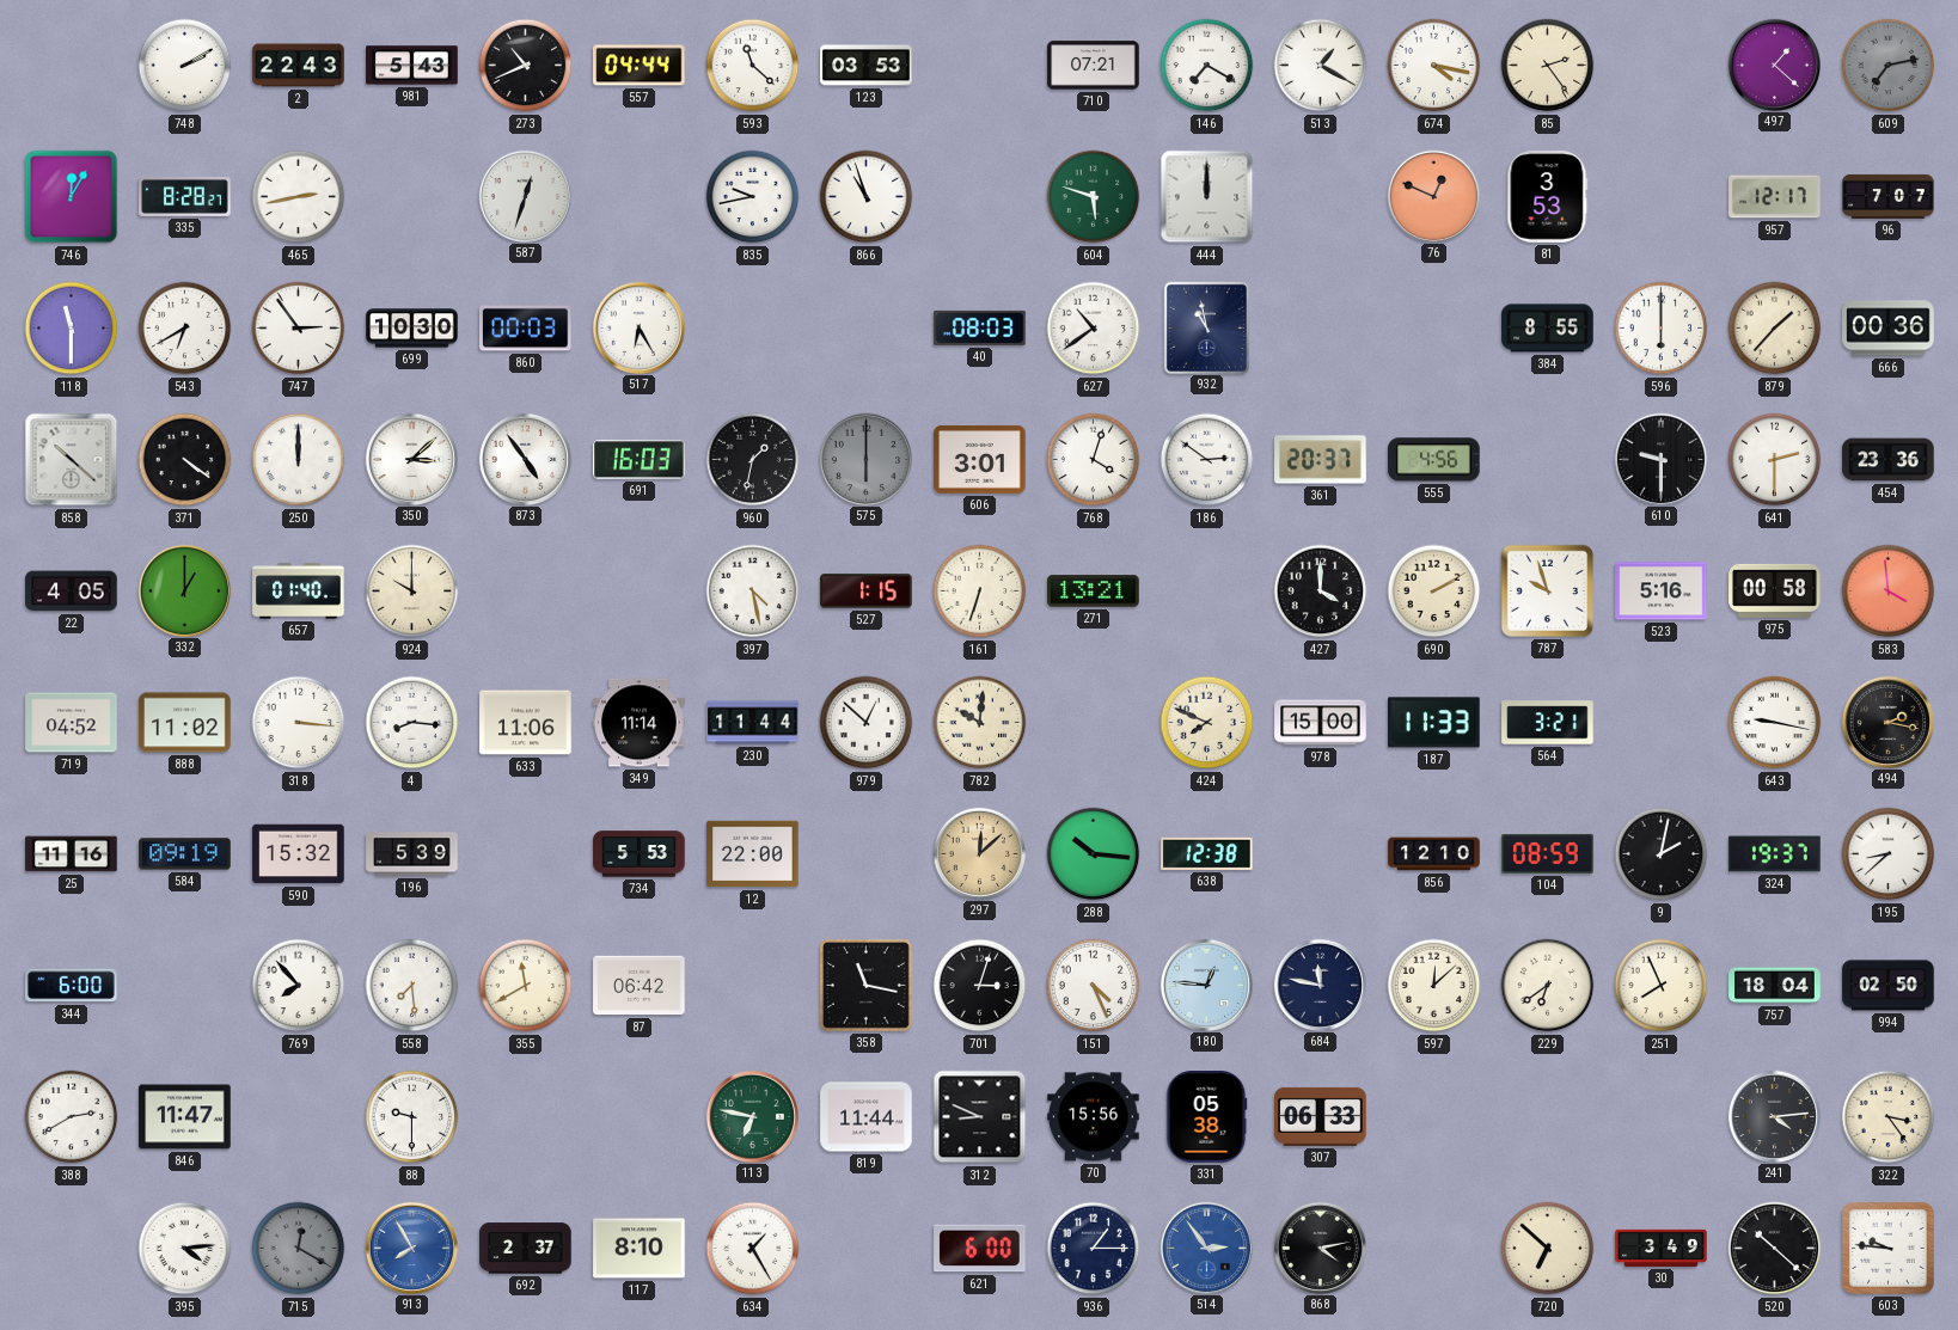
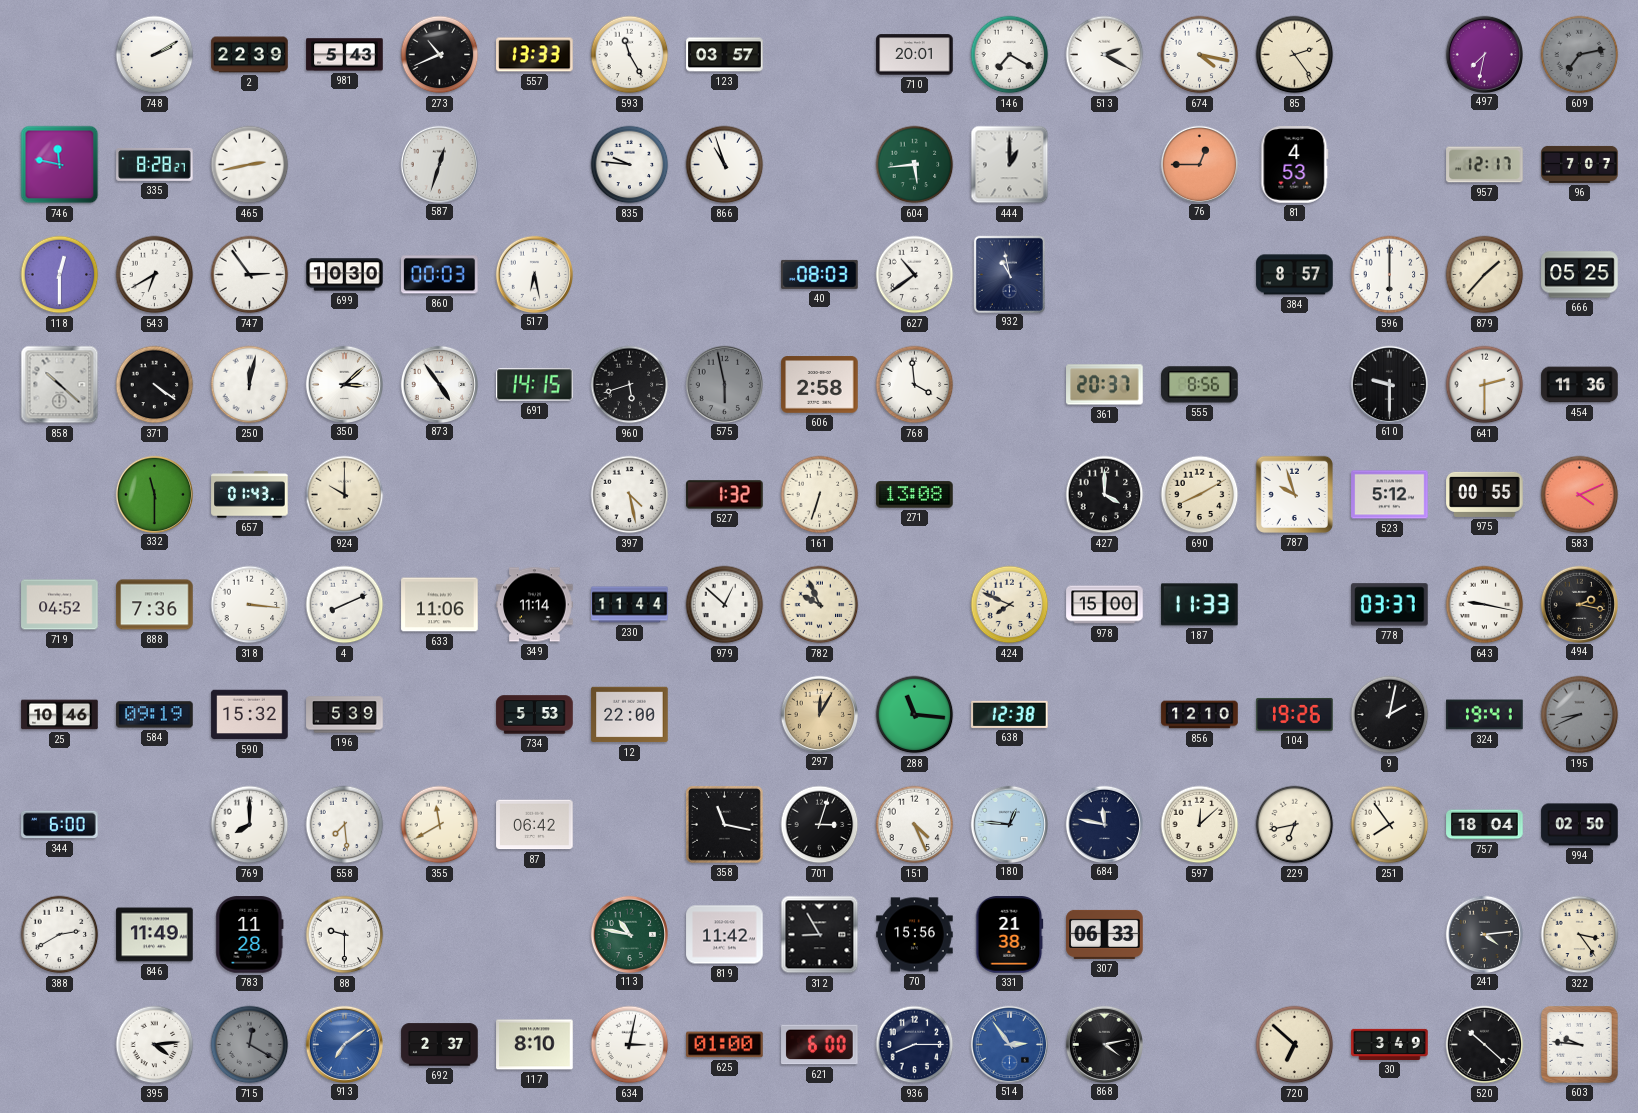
2: 22:43 -> 22:39 (250, 55)
557: 04:44 -> 13:33 (535, 55)
593: 11:22 -> 11:25 (630, 55)
123: 03:53 -> 03:57 (725, 55)
710: 07:21 -> 20:01 (915, 55)
513: 1:20 -> 2:20 (1105, 55)
497: 1:22 -> 7:32 (1484, 54)
746: 12:05 -> 11:47 (60, 165)
835: 9:43 -> 9:46 (630, 165)
604: 5:48 -> 5:44 (915, 165)
444: 12:00 -> 1:00 (1010, 165)
76: 12:49 -> 12:45 (1199, 164)
81: 3:53 -> 4:53 (1295, 165)
118: 11:30 -> 12:30 (60, 275)
517: 6:25 -> 6:28 (534, 274)
384: 8:55 -> 8:57 (1295, 275)
666: 00:36 -> 05:25 (1580, 275)
250: 12:00 -> 12:02 (250, 385)
691: 16:03 -> 14:15 (535, 385)
960: 1:32 -> 5:42 (630, 385)
575: 6:00 -> 5:58 (724, 384)
606: 3:01 -> 2:58 (820, 385)
768: 4:03 -> 3:59 (915, 385)
186: 2:51 -> none (1207, 460)
555: 4:56 -> 8:56 (1200, 385)
454: 23:36 -> 11:36 (1580, 385)
22: 4:05 -> none (72, 592)
332: 1:00 -> 11:30 (154, 494)
657: 01:40 -> 01:43 (250, 495)
527: 1:15 -> 1:32 (725, 495)
271: 13:21 -> 13:08 (915, 495)
690: 2:10 -> 8:10 (1200, 495)
523: 5:16 -> 5:12 (1390, 495)
975: 00:58 -> 00:55 (1485, 494)
583: 3:59 -> 4:11 (1580, 495)
888: 11:02 -> 7:36 (155, 605)
4: 8:16 -> 8:11 (345, 605)
782: 10:01 -> 9:56 (820, 605)
564: 3:21 -> none (1548, 723)
778: none -> 03:37 (1390, 605)
25: 11:16 -> 10:46 (60, 715)
297: 12:08 -> 12:05 (819, 714)
288: 10:16 -> 11:16 (915, 715)
104: 08:59 -> 19:26 (1295, 714)
324: 19:37 -> 19:41 (1485, 715)
195: 8:38 -> 8:41 (1580, 715)
195 dial: white -> grey (1580, 715)
769: 7:53 -> 8:00 (250, 825)
229: 6:39 -> 6:43 (1295, 825)
251: 7:56 -> 7:54 (1390, 825)
846: 11:47 -> 11:49 (155, 935)
783: none -> 11:28 (250, 935)
113: 6:47 -> 10:47 (629, 934)
819: 11:44 -> 11:42 (725, 935)
312: 8:49 -> 8:55 (820, 935)
331: 05:38 -> 21:38 (1010, 935)
913: 7:55 -> 7:09 (344, 1044)
634: 1:25 -> 3:02 (630, 1045)
625: none -> 01:00 (725, 1045)
936: 1:15 -> 8:15 (915, 1045)
